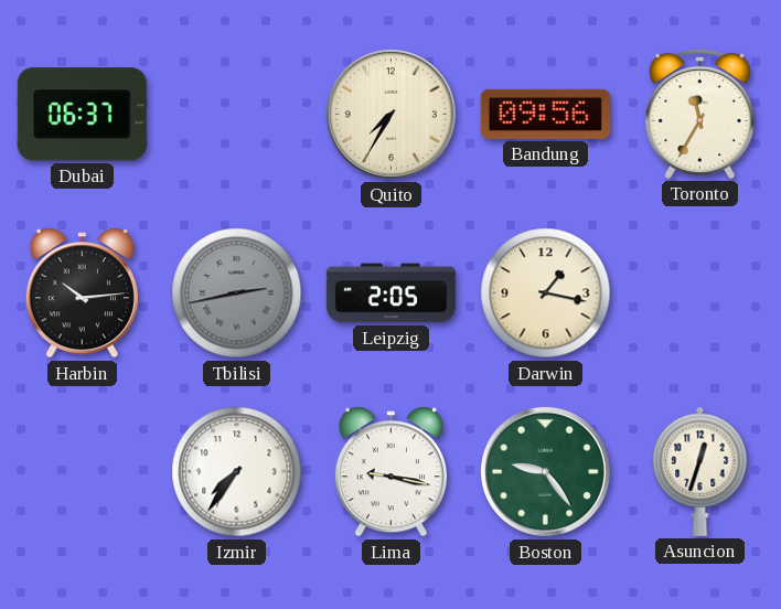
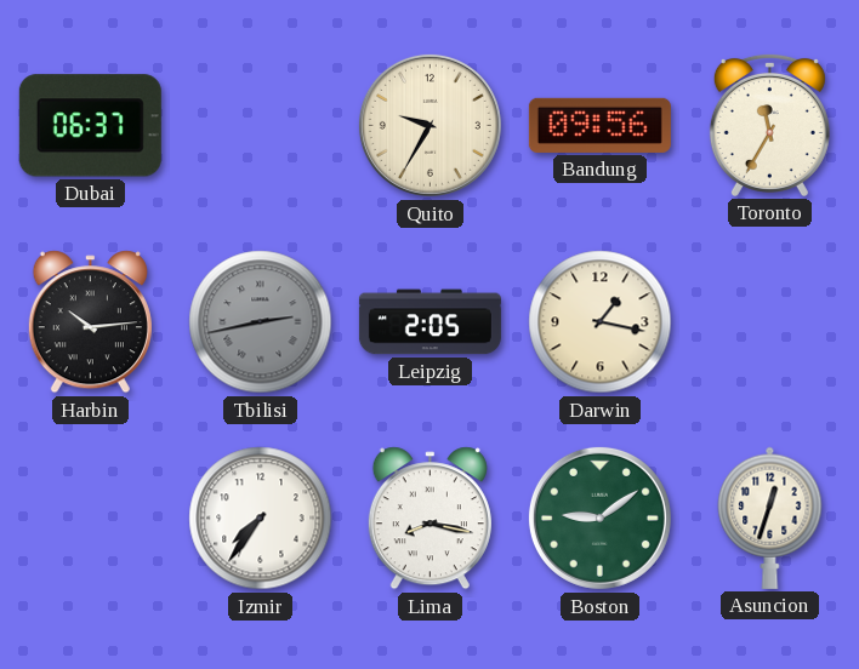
Quito: 7:35 -> 9:35 (429, 125)
Lima: 9:17 -> 8:17 (429, 519)
Boston: 9:24 -> 9:09 (599, 518)
